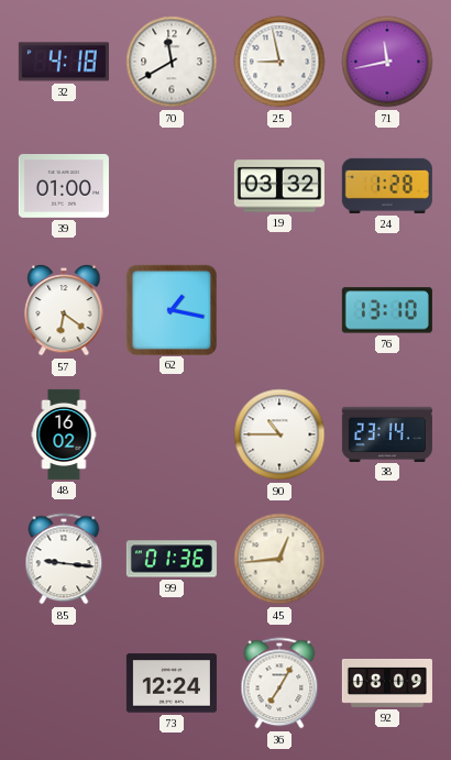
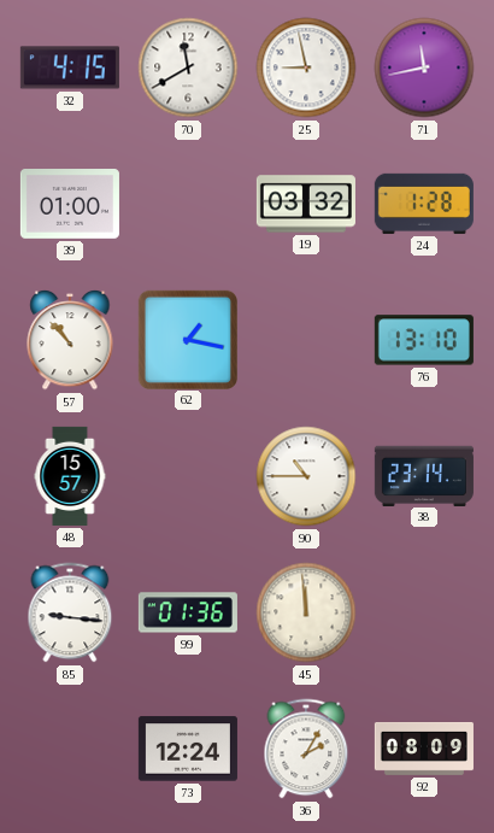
32: 4:18 -> 4:15 (70, 68)
57: 6:21 -> 10:53 (70, 340)
48: 16:02 -> 15:57 (70, 476)
45: 12:44 -> 11:59 (306, 612)
36: 7:05 -> 2:05 (306, 749)
